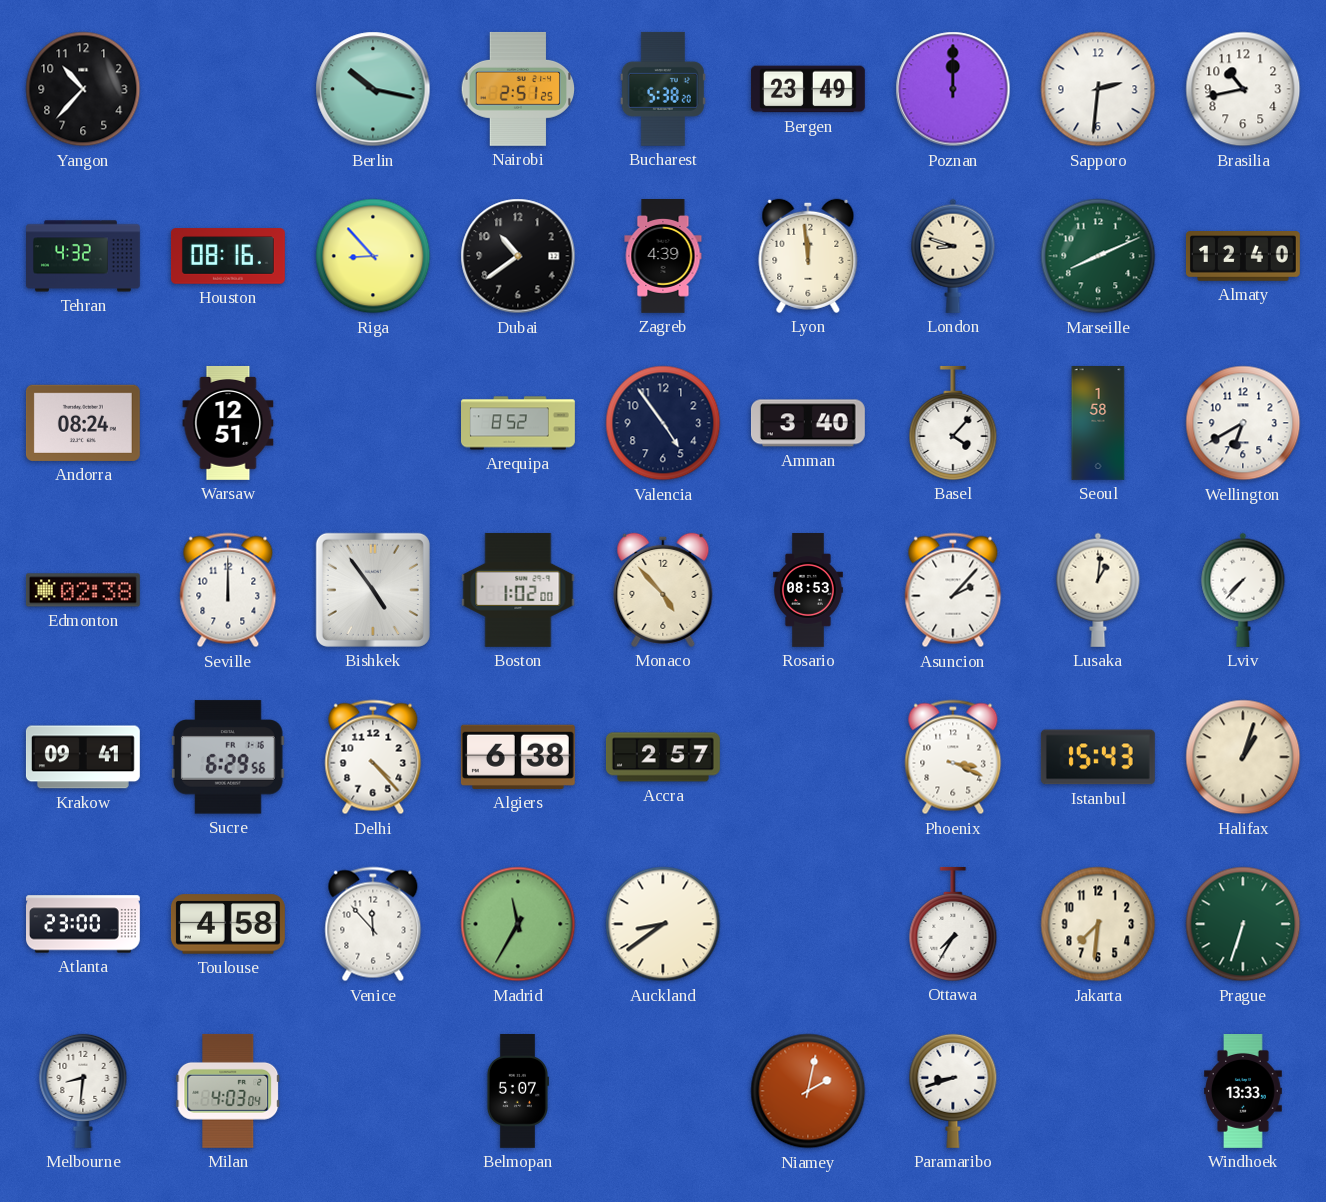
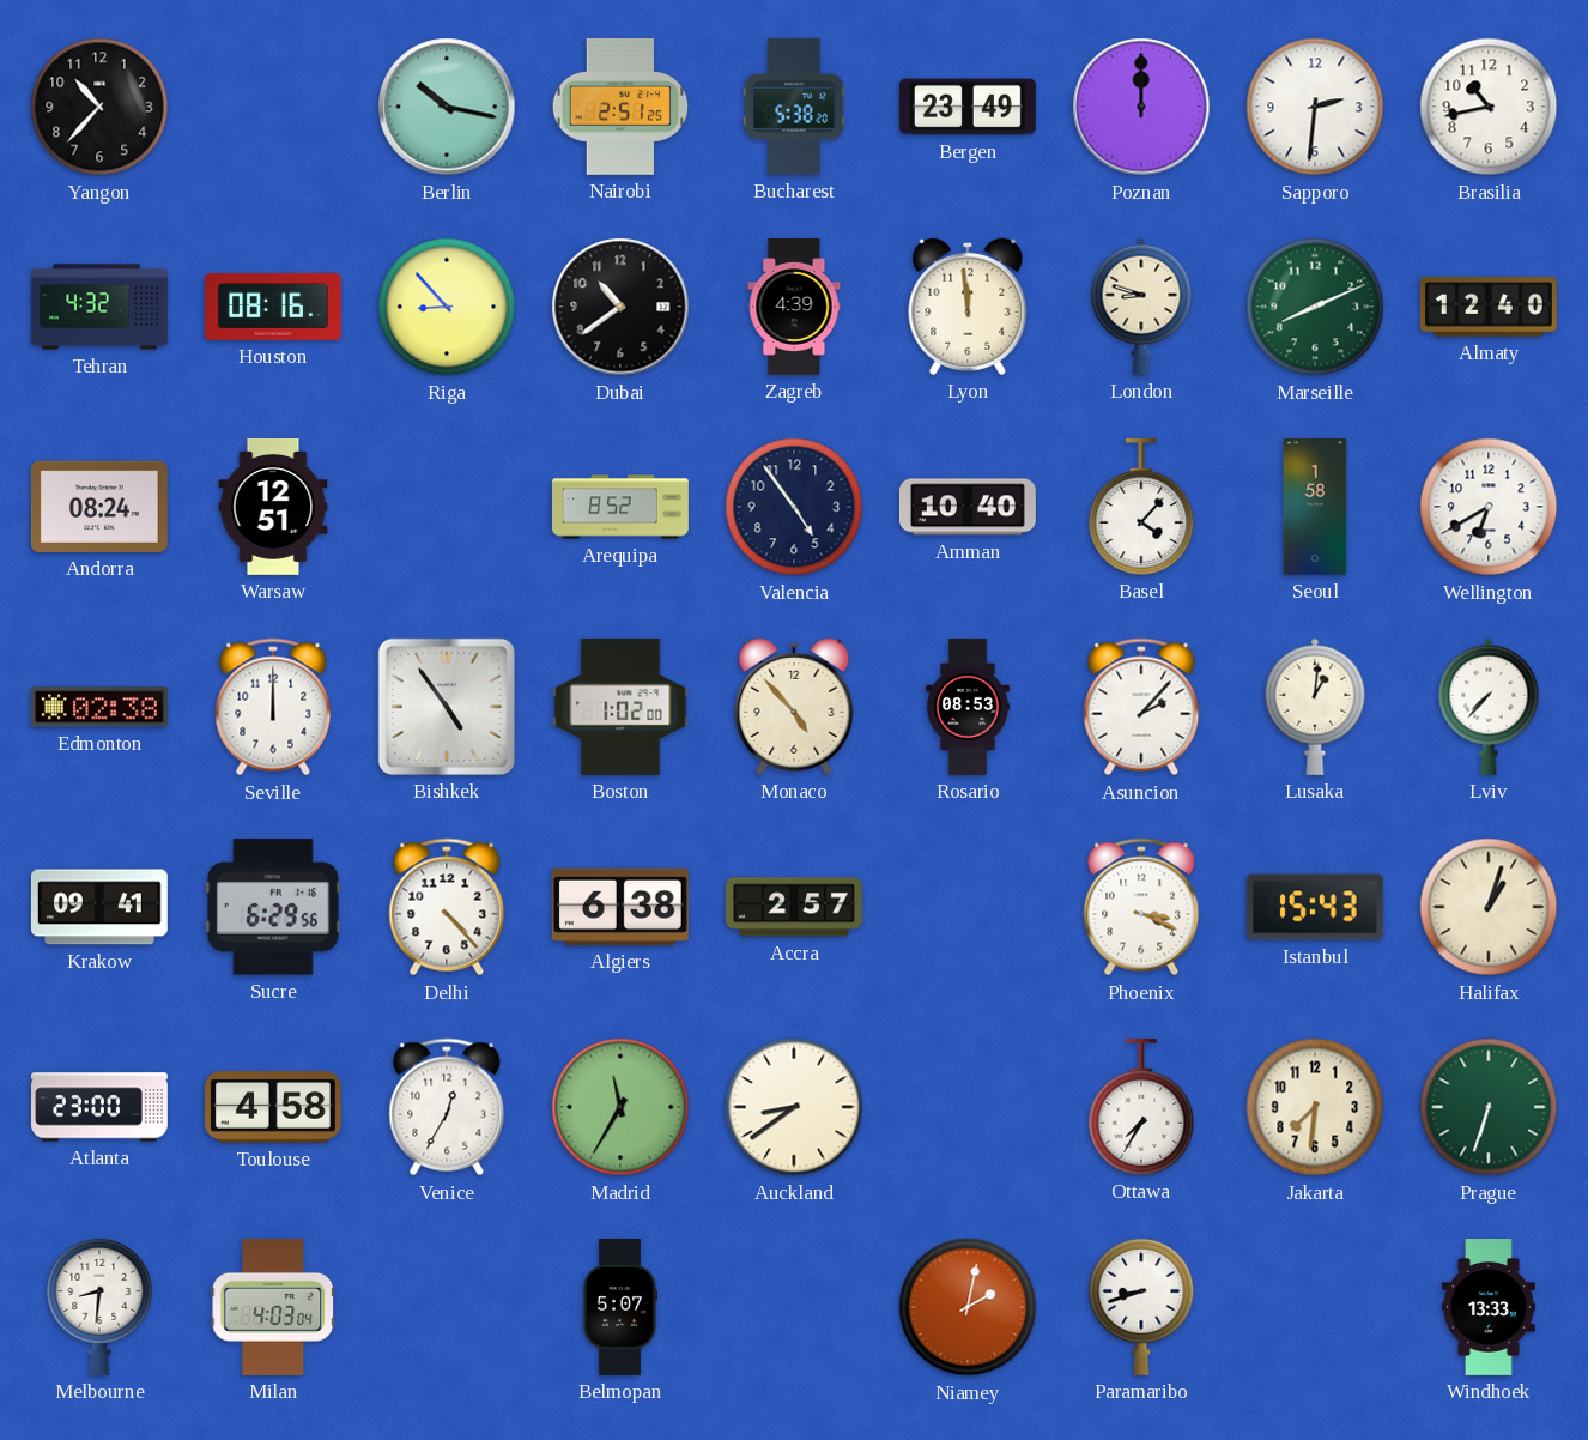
Amman: 3:40 -> 10:40 (968, 507)
Venice: 11:53 -> 12:35 (447, 1107)
